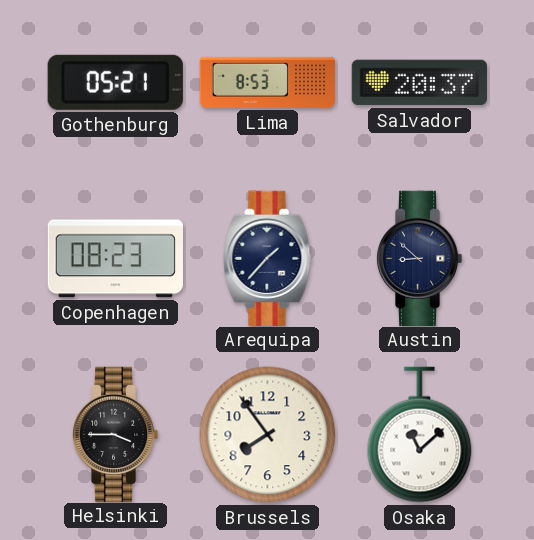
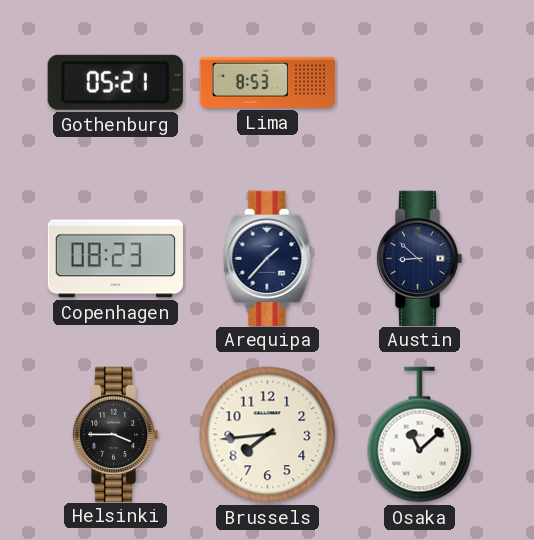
Salvador: 20:37 -> none (419, 83)
Brussels: 7:54 -> 7:44 (268, 435)
